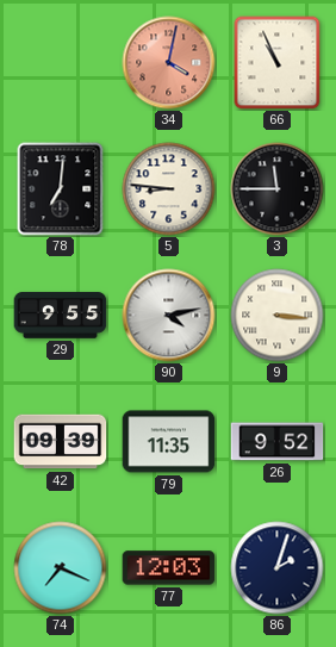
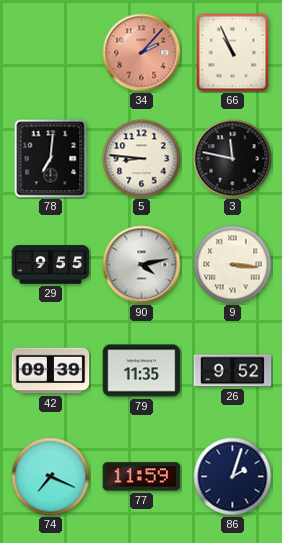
34: 4:02 -> 2:07 (142, 53)
3: 11:45 -> 11:47 (233, 159)
77: 12:03 -> 11:59 (142, 477)
